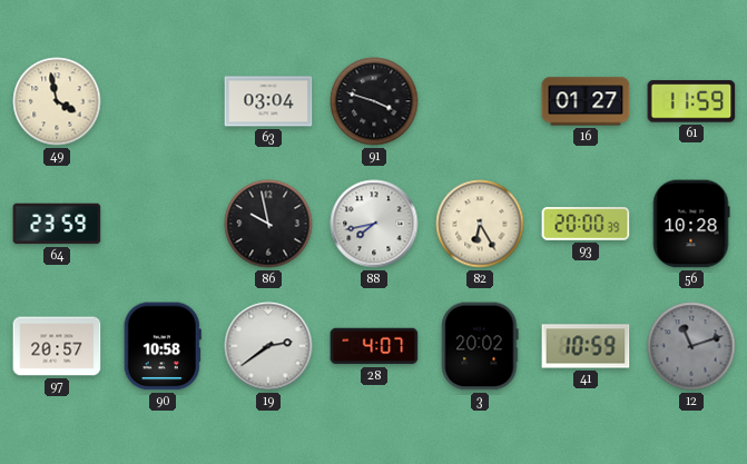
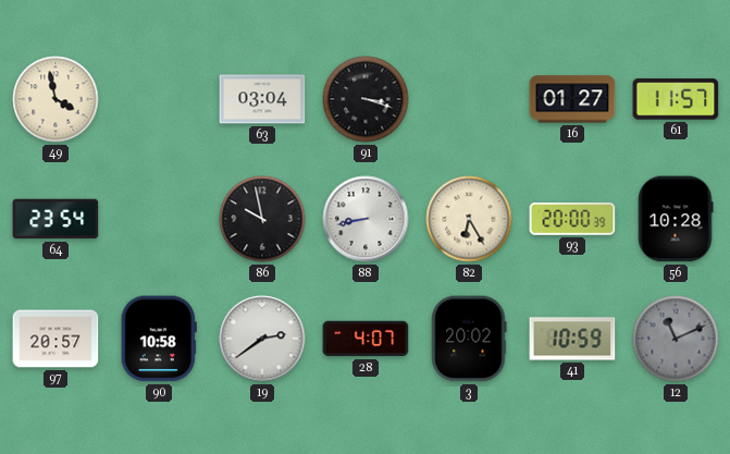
91: 3:48 -> 3:18 (366, 99)
61: 11:59 -> 11:57 (676, 99)
64: 23:59 -> 23:54 (55, 219)
88: 7:43 -> 8:43 (366, 219)
12: 11:12 -> 11:11 (676, 339)
